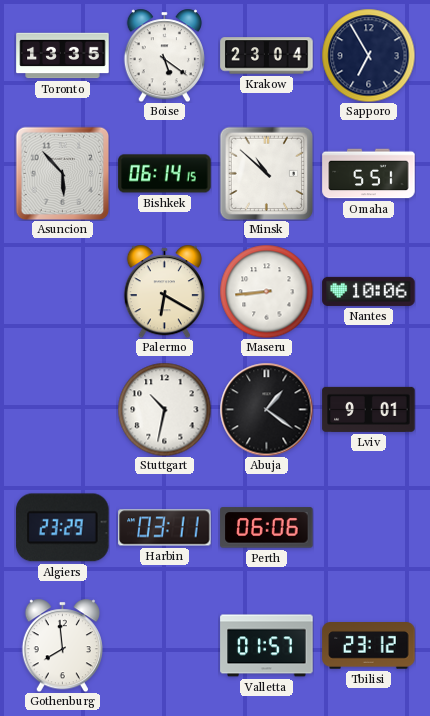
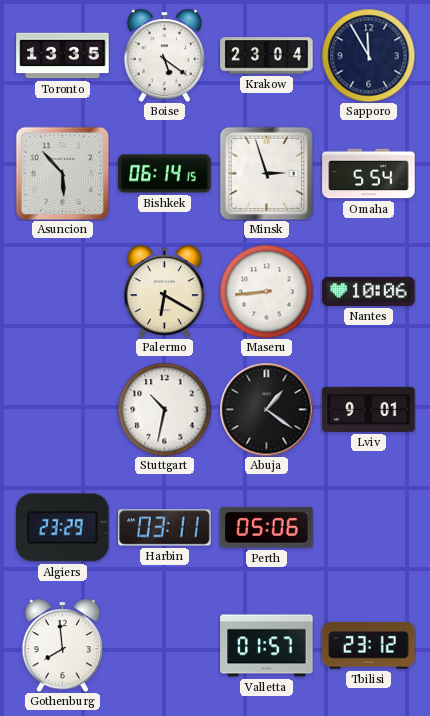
Sapporo: 6:55 -> 11:55 (368, 55)
Minsk: 10:52 -> 2:57 (266, 173)
Omaha: 5:51 -> 5:54 (369, 174)
Perth: 06:06 -> 05:06 (267, 528)
